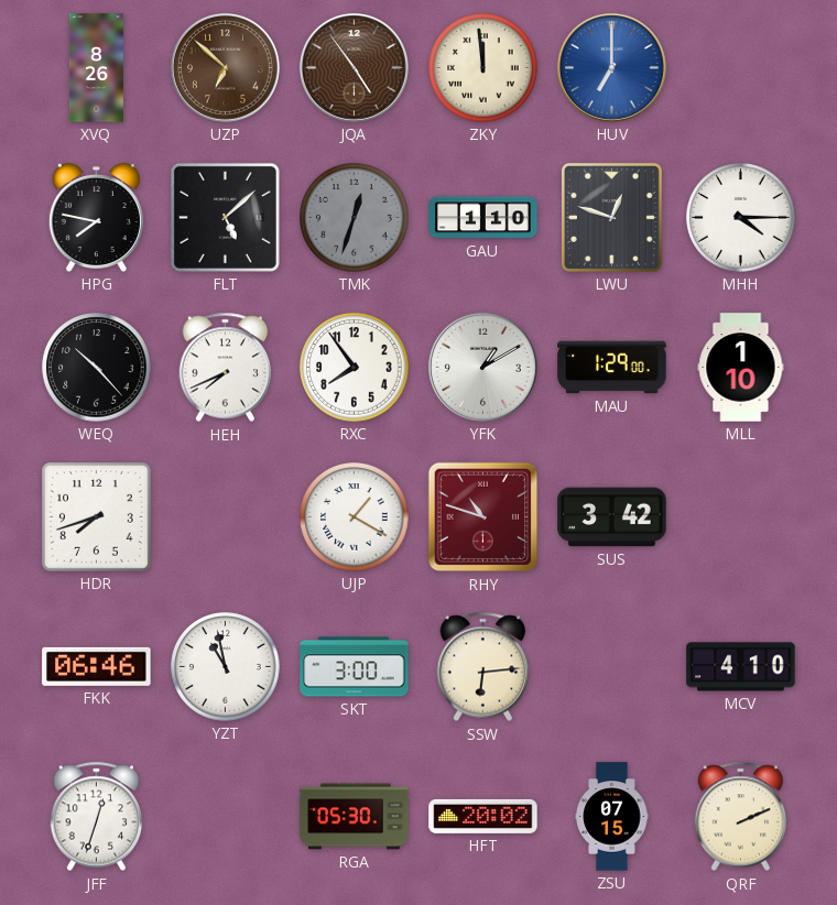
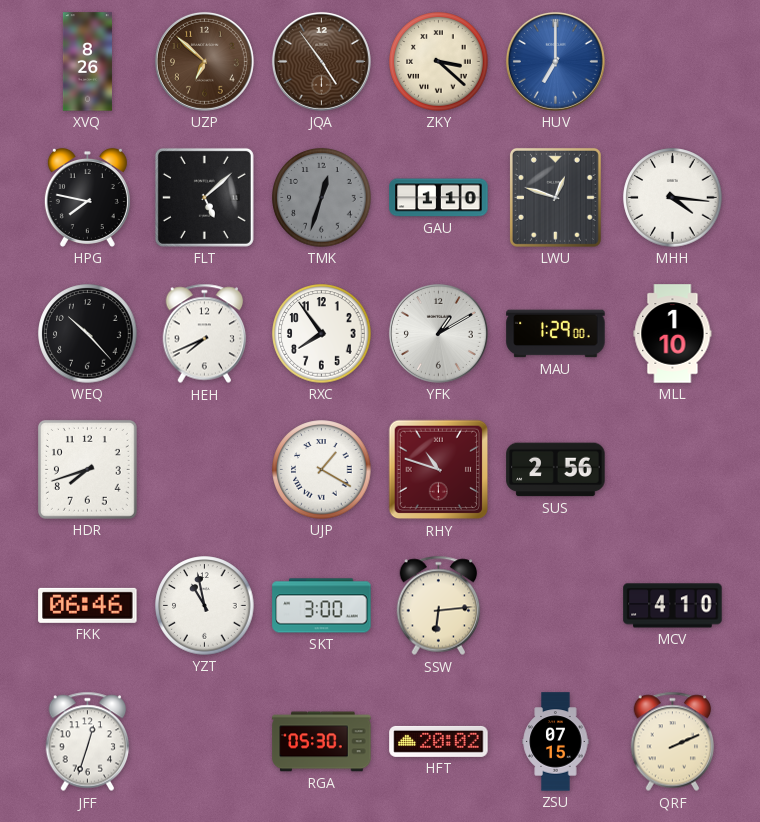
ZKY: 11:59 -> 3:22 (439, 62)
MHH: 4:15 -> 4:16 (673, 198)
SUS: 3:42 -> 2:56 (556, 470)
